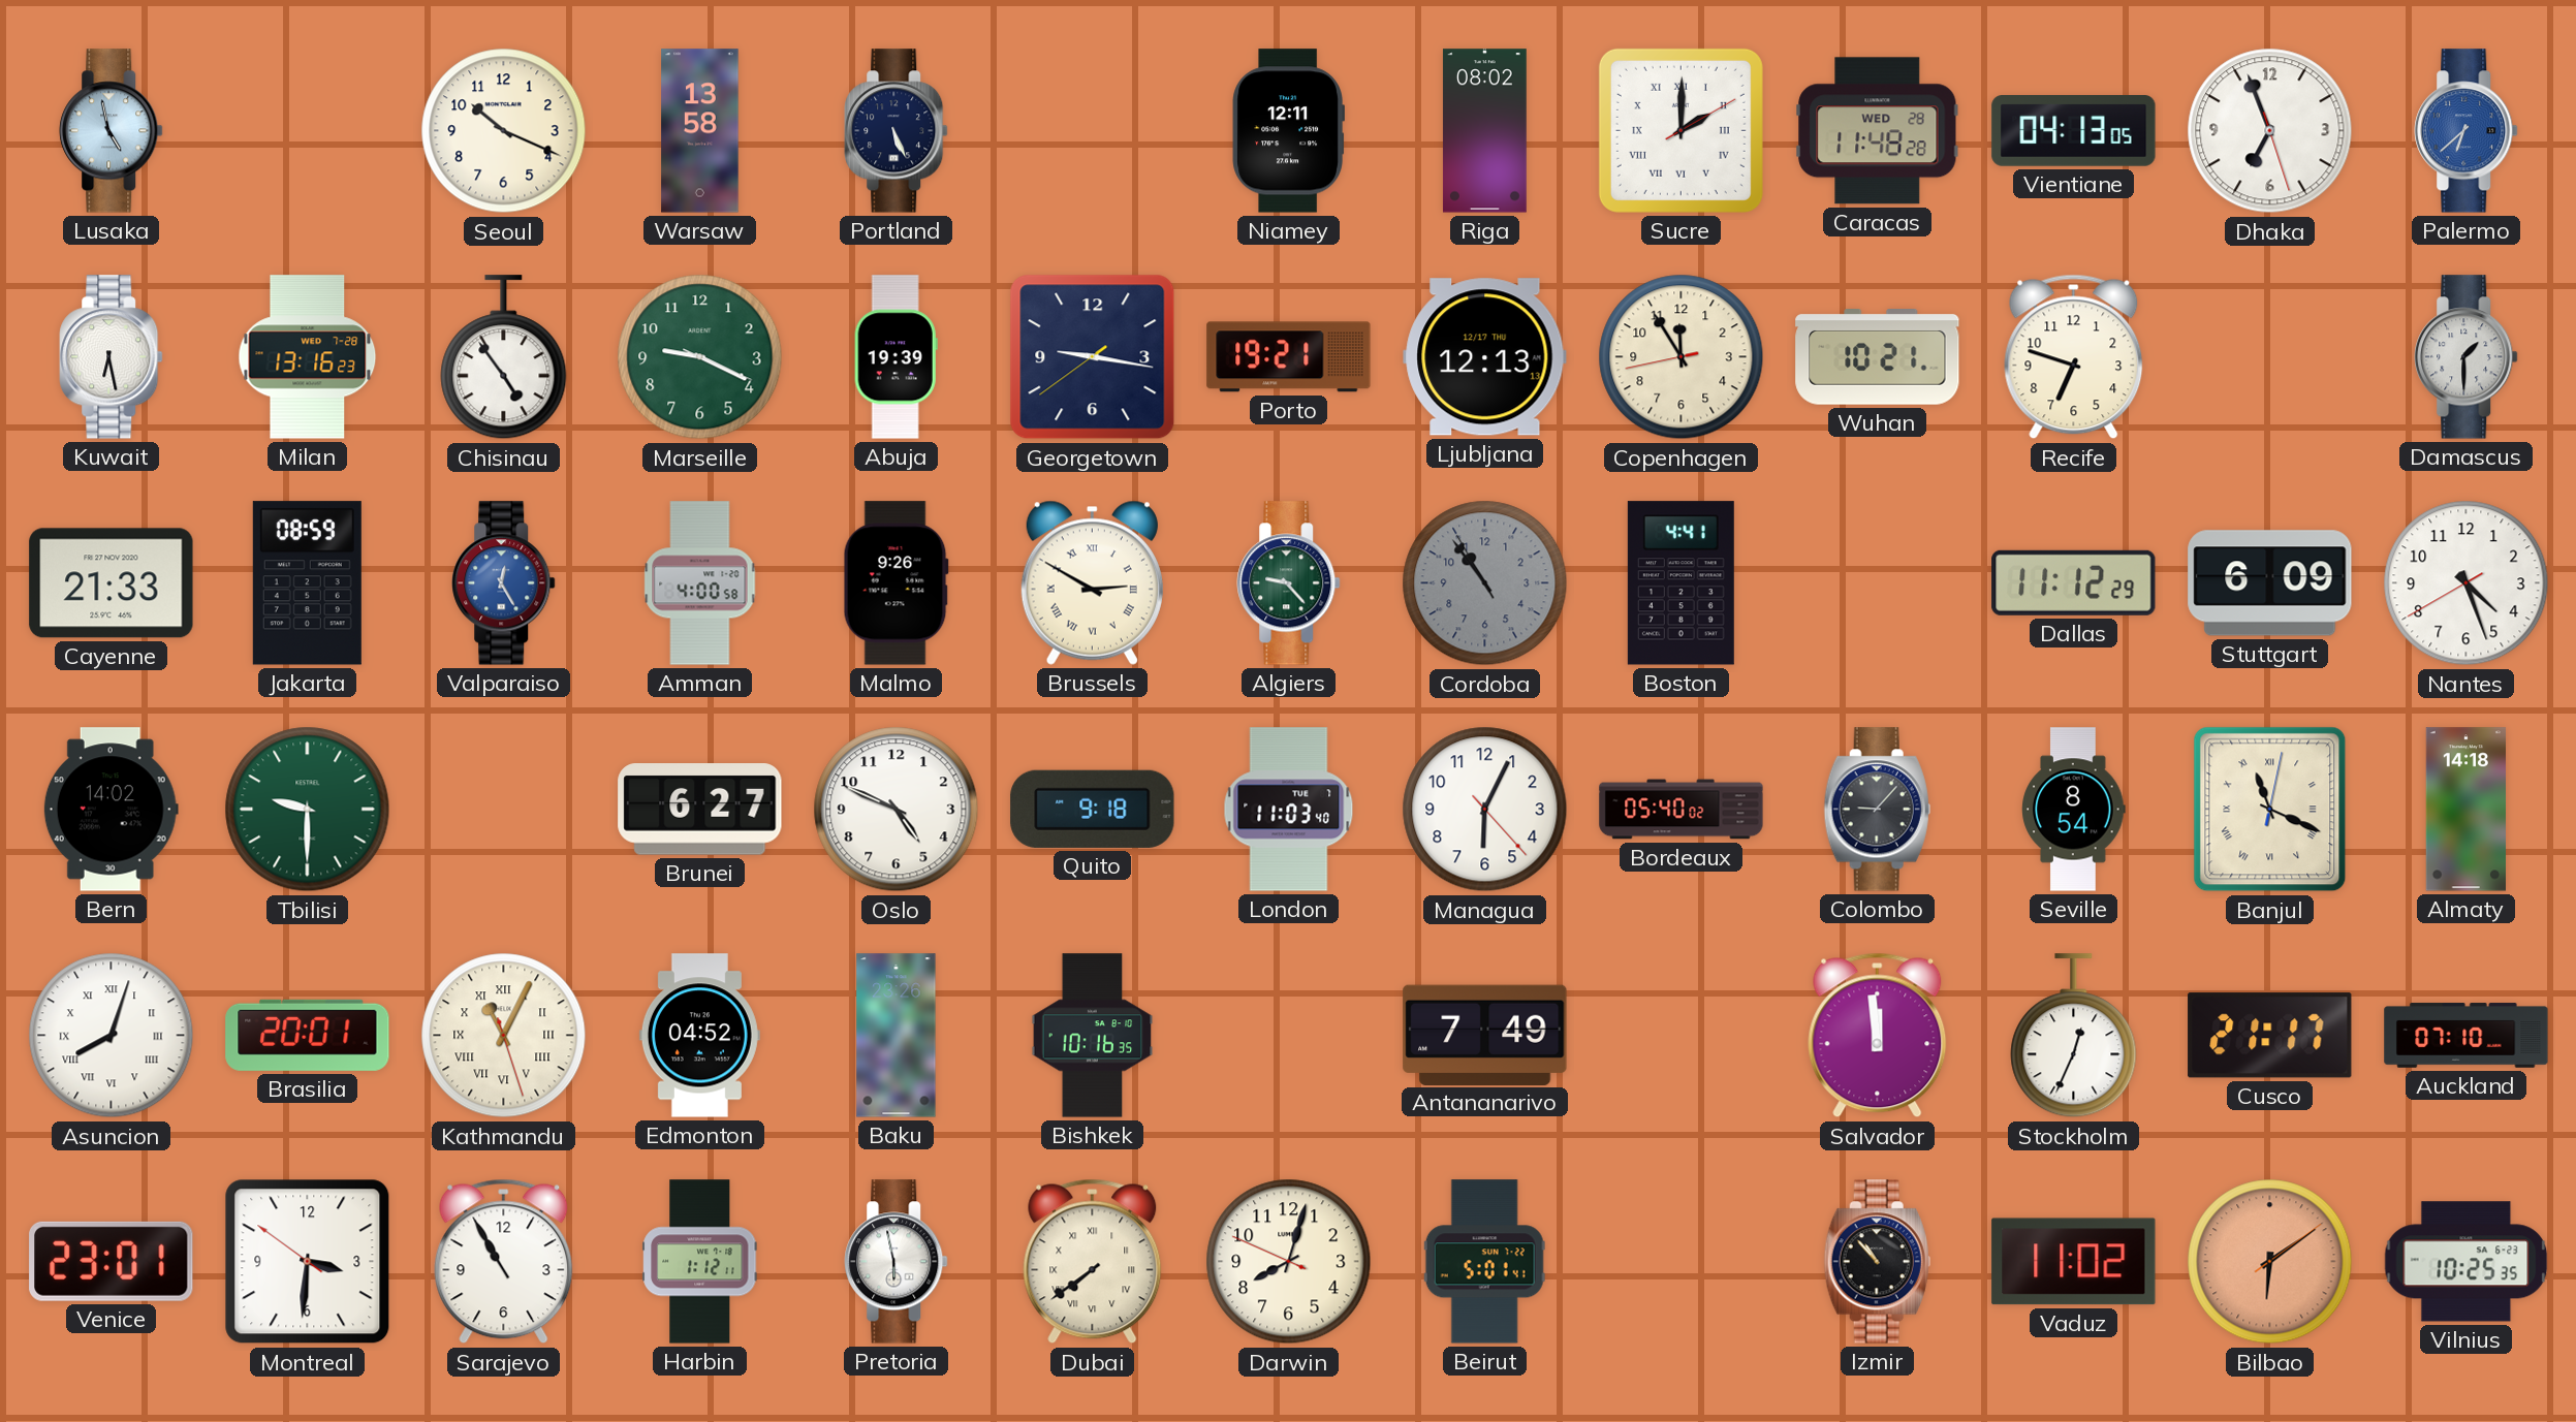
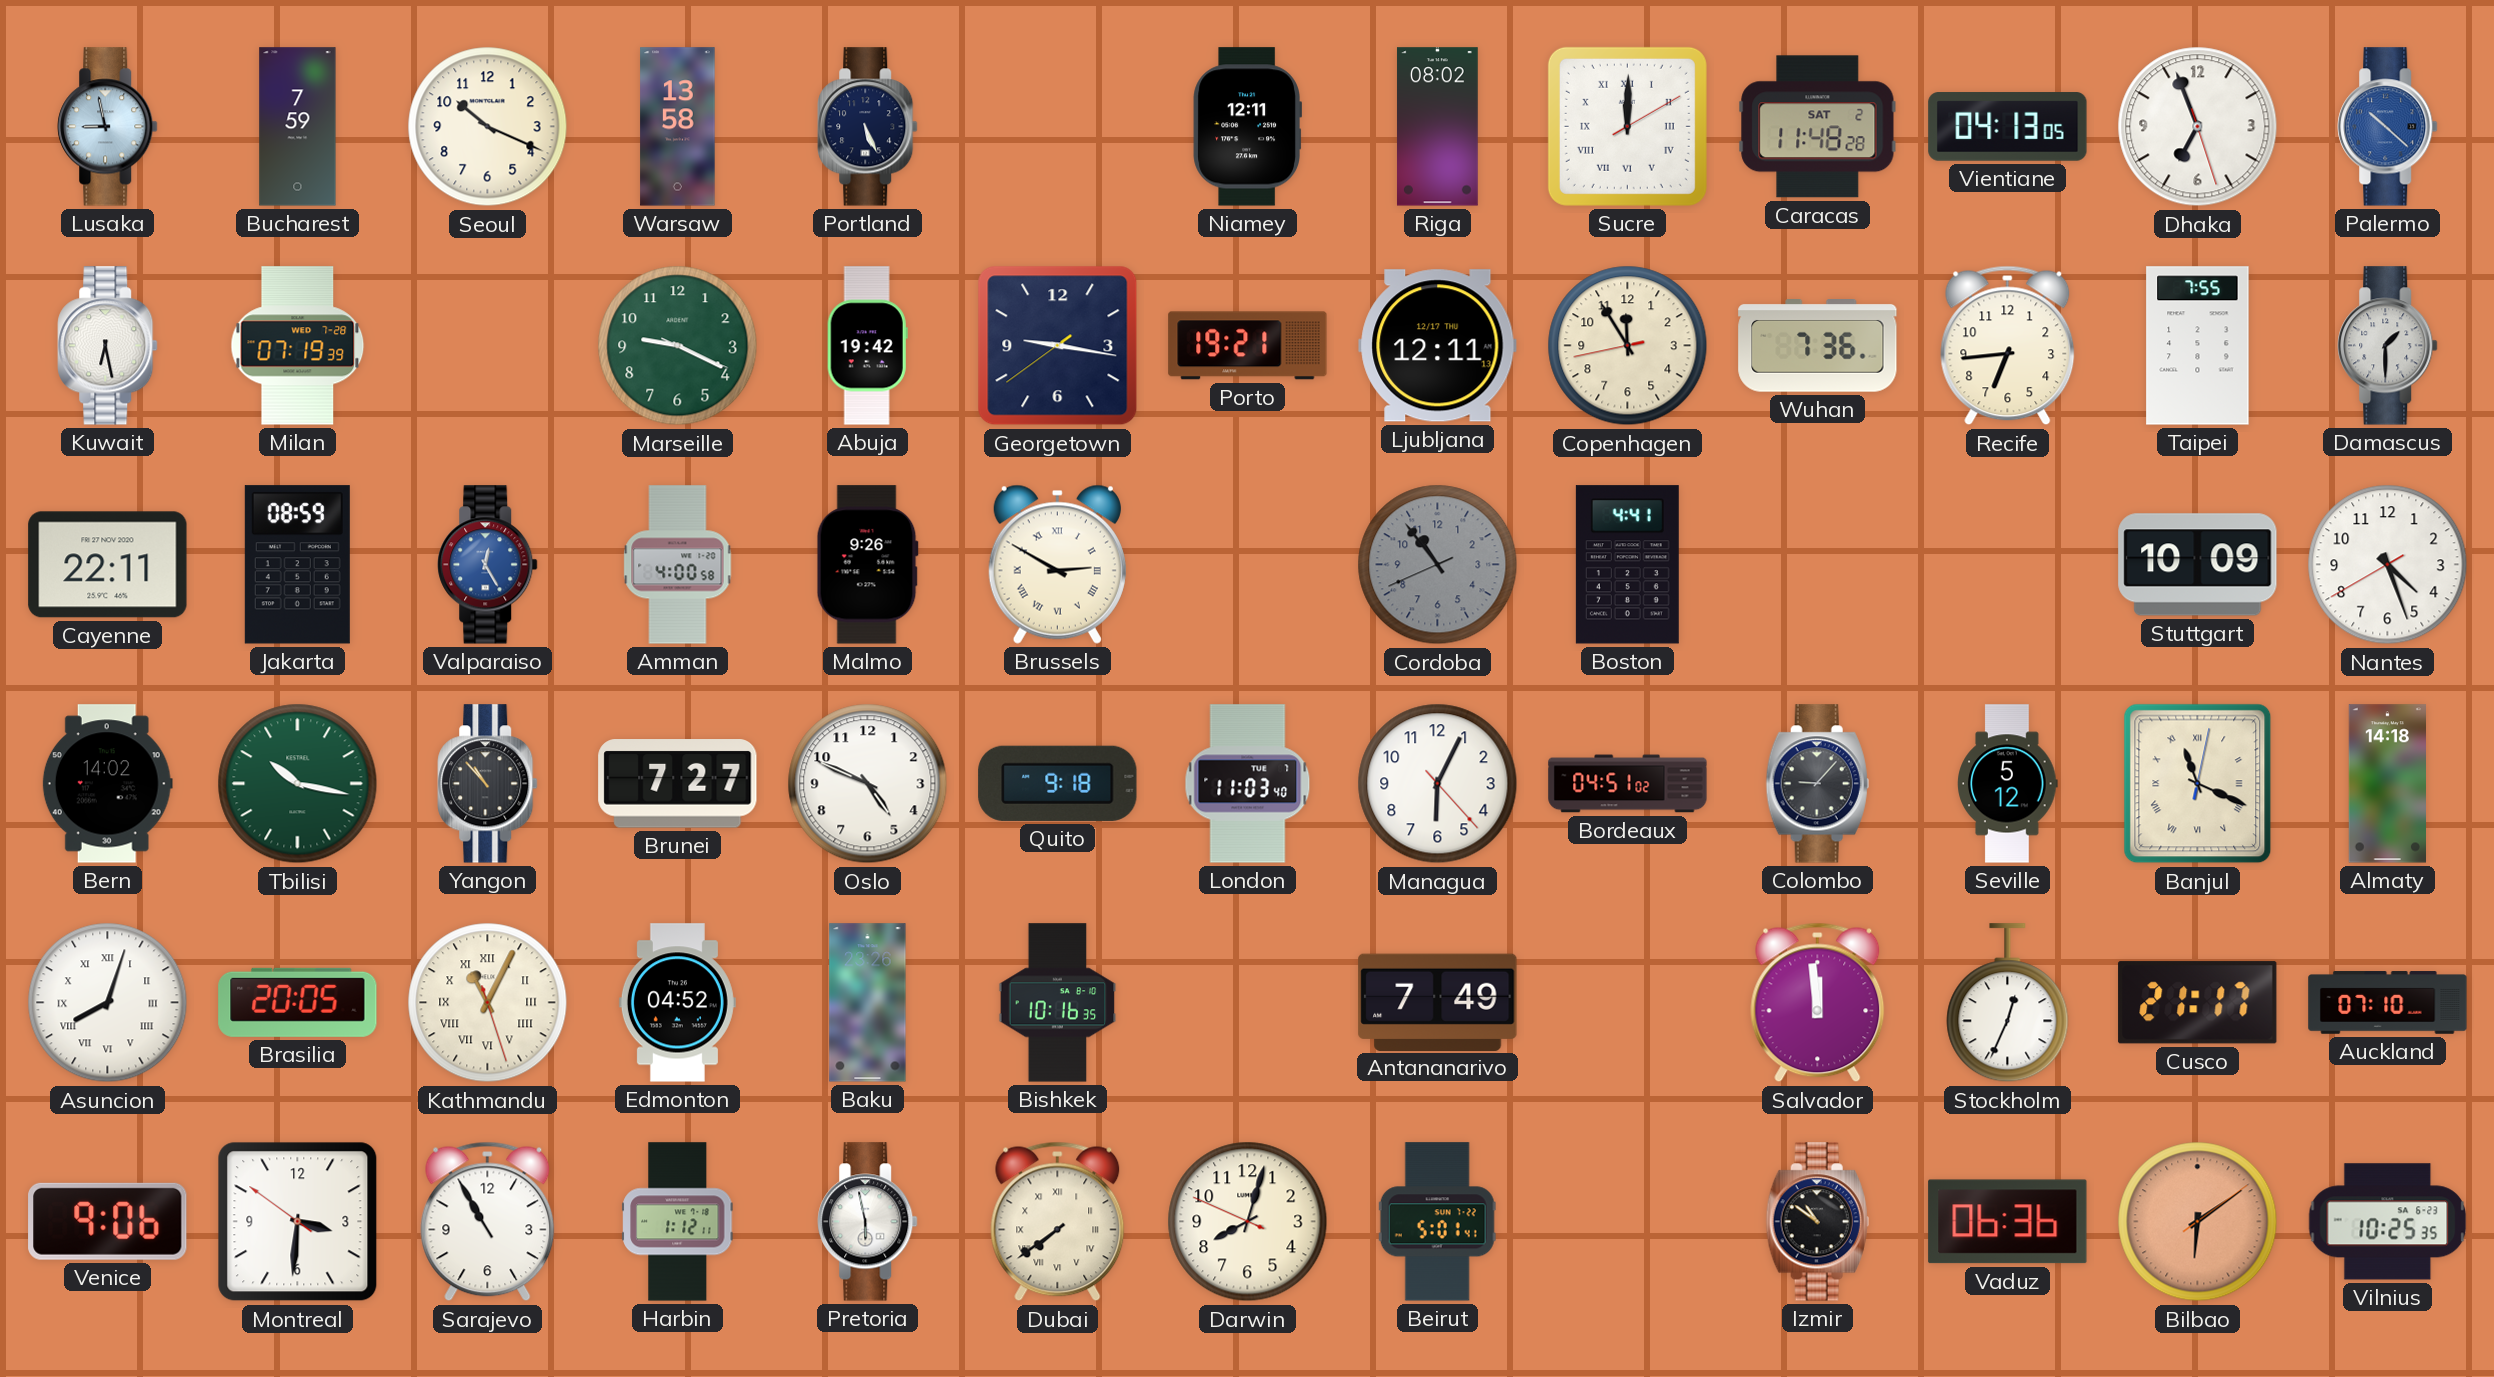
Lusaka: 4:58 -> 8:58 (108, 127)
Bucharest: none -> 7:59 (298, 127)
Sucre: 2:00 -> 12:00 (1627, 126)
Caracas date: WED 28 -> SAT 2 (1818, 127)
Palermo: 6:38 -> 10:22 (2388, 127)
Milan: 13:16 -> 07:19 (298, 346)
Chisinau: 4:54 -> none (504, 357)
Abuja: 19:39 -> 19:42 (867, 346)
Ljubljana: 12:13 -> 12:11 (1438, 346)
Wuhan: 10:21 -> 7:36 (1818, 346)
Recife: 6:48 -> 6:44 (2008, 346)
Taipei: none -> 7:55 (2198, 346)
Cayenne: 21:33 -> 22:11 (108, 565)
Algiers: 9:23 -> none (1289, 583)
Cordoba: 10:53:55 -> 10:53:41 (1438, 565)
Dallas: 11:12 -> none (2074, 582)
Stuttgart: 6:09 -> 10:09 (2198, 565)
Tbilisi: 9:30 -> 10:17 (298, 784)
Yangon: none -> 10:53 (488, 784)
Brunei: 6:27 -> 7:27 (678, 784)
Bordeaux: 05:40 -> 04:51 (1628, 784)
Seville: 8:54 -> 5:12 (2008, 784)
Brasilia: 20:01 -> 20:05 (298, 1002)
Venice: 23:01 -> 9:06 (108, 1221)
Izmir: 10:53 -> 10:51 (1817, 1222)
Vaduz: 11:02 -> 06:36 (2008, 1222)
